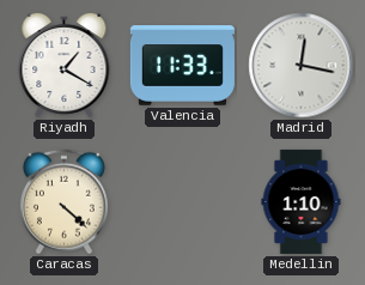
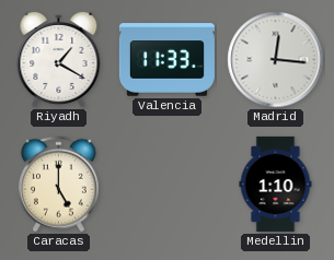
Madrid: 12:17 -> 12:16 (276, 60)
Caracas: 4:22 -> 5:00 (58, 185)
